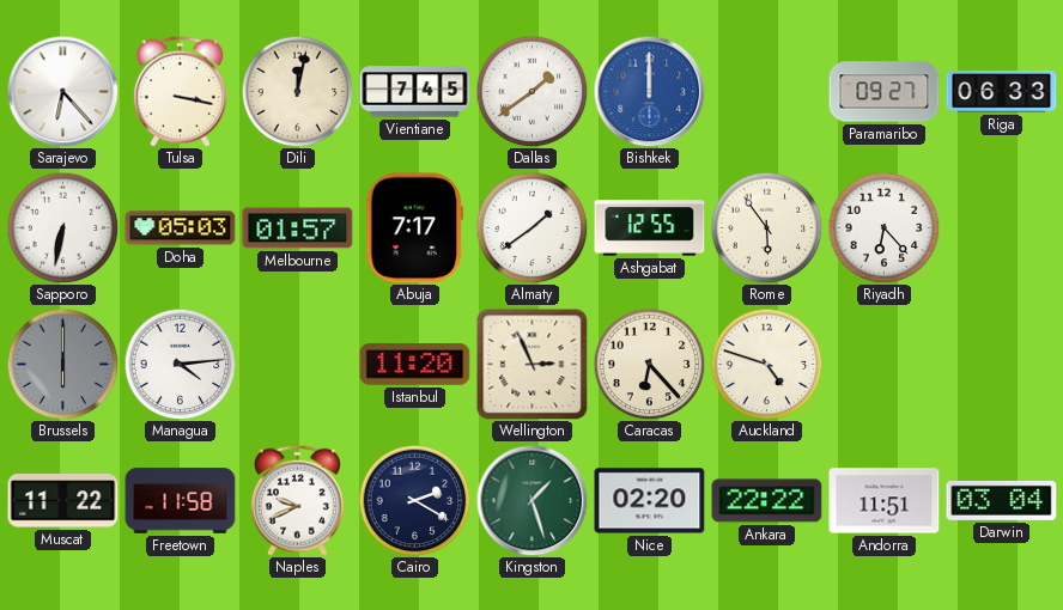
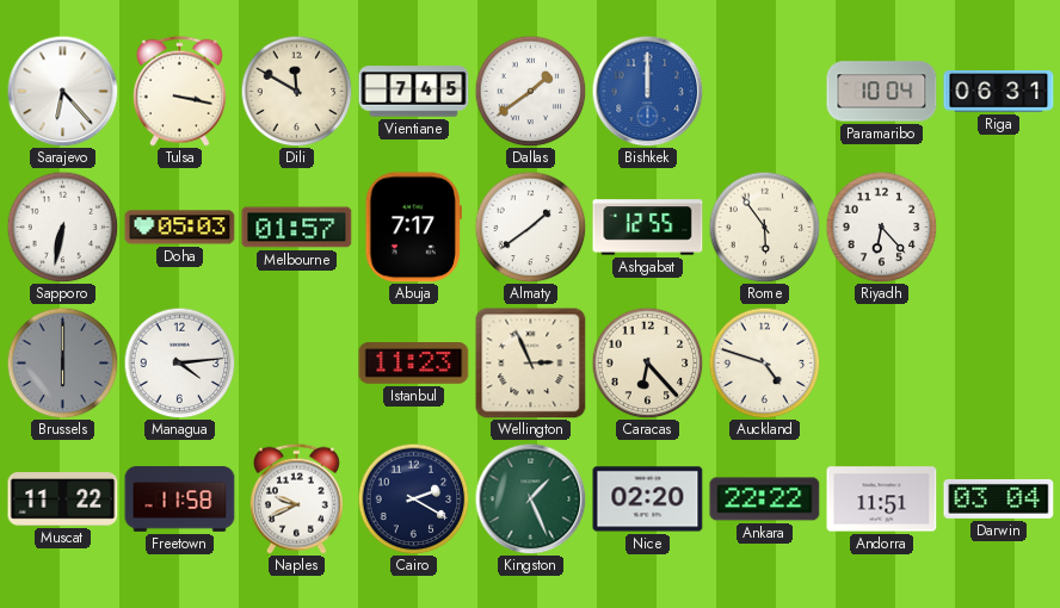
Dili: 12:02 -> 11:50 (296, 91)
Paramaribo: 09:27 -> 10:04 (882, 92)
Riga: 06:33 -> 06:31 (999, 92)
Istanbul: 11:20 -> 11:23 (414, 364)
Kingston: 1:27 -> 1:26 (530, 498)
